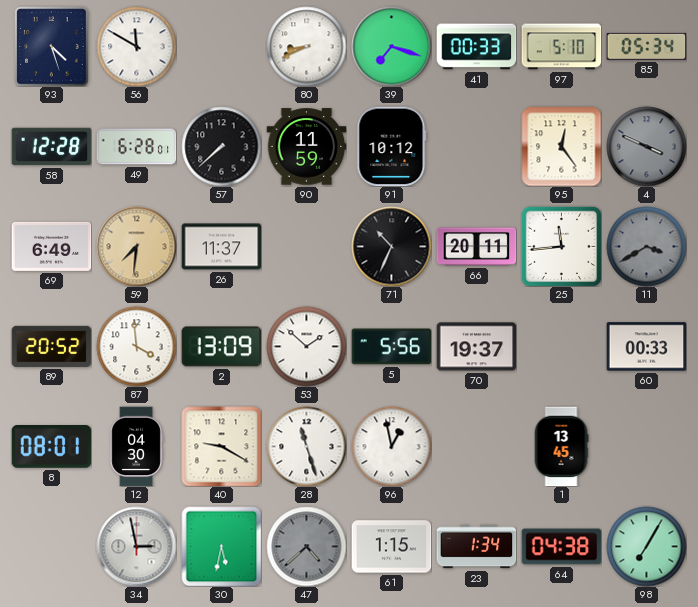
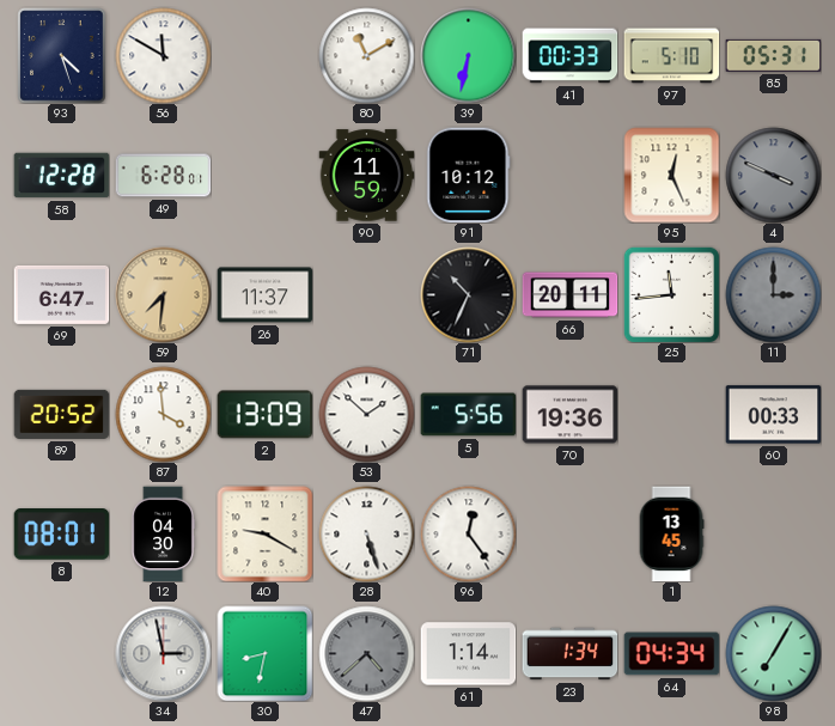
80: 8:41 -> 11:10 (366, 55)
39: 7:18 -> 6:32 (468, 55)
85: 05:34 -> 05:31 (773, 55)
57: 7:38 -> none (221, 146)
95: 12:24 -> 12:26 (671, 175)
69: 6:49 -> 6:47 (61, 294)
11: 3:40 -> 3:00 (773, 294)
70: 19:37 -> 19:36 (569, 415)
28: 11:27 -> 5:27 (366, 533)
96: 12:58 -> 12:24 (468, 533)
30: 5:32 -> 8:32 (264, 653)
61: 1:15 -> 1:14 (468, 654)
64: 04:38 -> 04:34 (671, 654)
